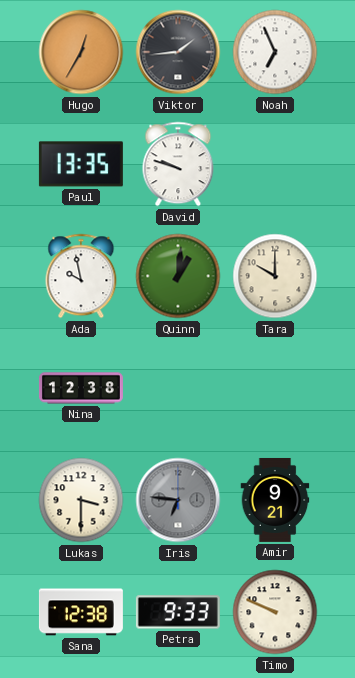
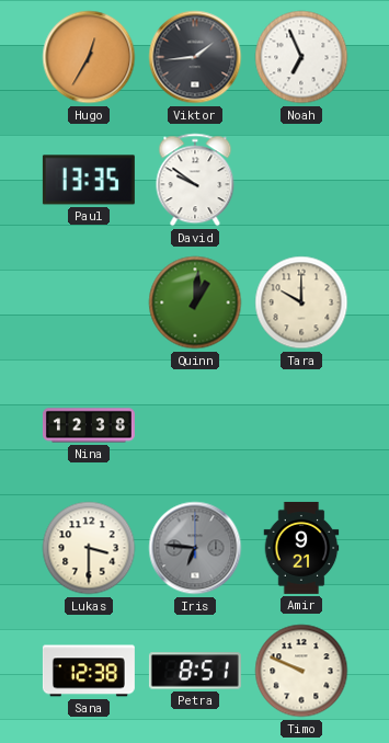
David: 9:48 -> 9:51 (195, 180)
Ada: 9:58 -> none (81, 276)
Petra: 9:33 -> 8:51 (195, 671)
